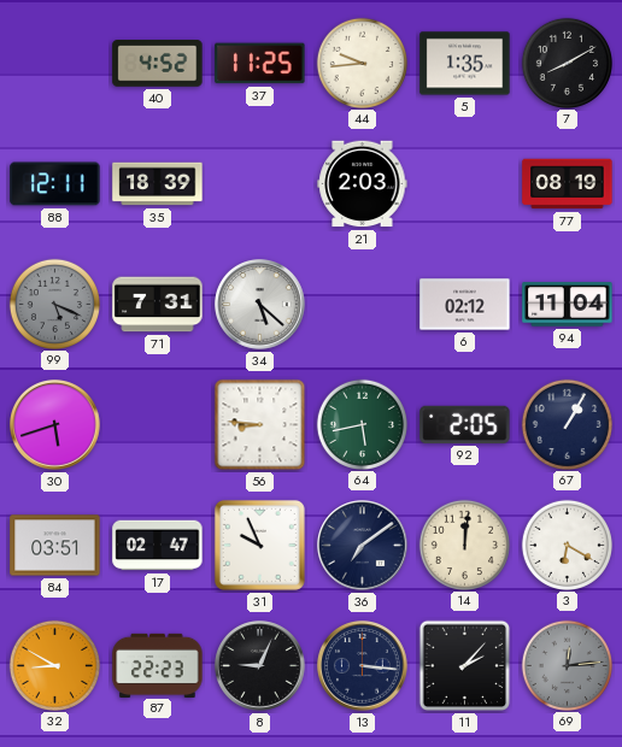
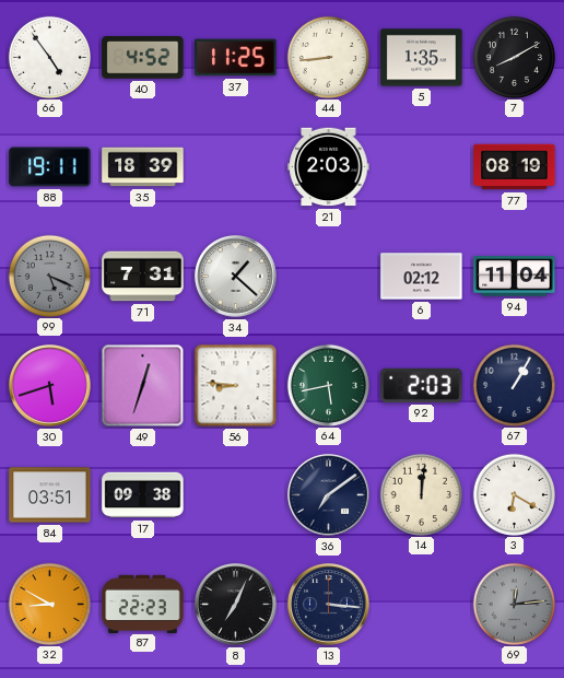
66: none -> 4:54 (49, 57)
44: 9:44 -> 8:44 (328, 57)
88: 12:11 -> 19:11 (50, 167)
34: 5:22 -> 1:22 (236, 277)
49: none -> 12:33 (143, 386)
92: 2:05 -> 2:03 (422, 385)
17: 02:47 -> 09:38 (143, 495)
31: 9:56 -> none (259, 545)
8: 9:04 -> 7:04 (236, 605)
11: 2:07 -> none (465, 666)
